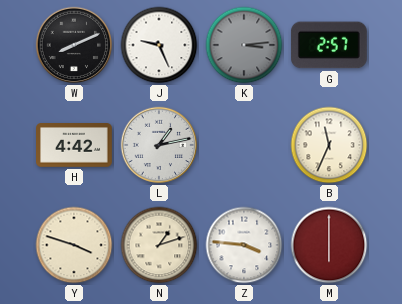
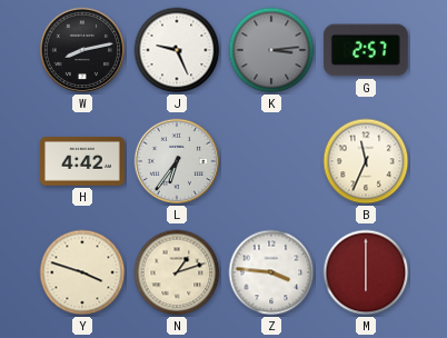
W: 8:11 -> 8:13 (82, 50)
L: 1:13 -> 6:36 (177, 161)
